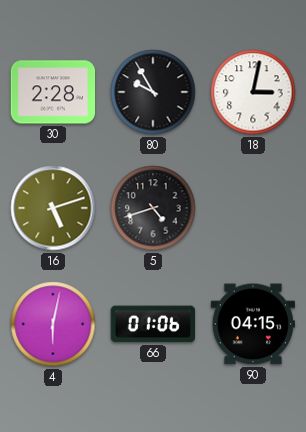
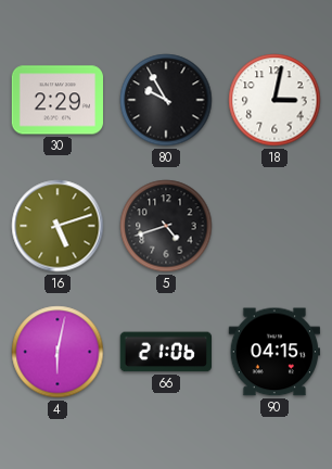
30: 2:28 -> 2:29 (58, 100)
66: 01:06 -> 21:06 (165, 352)
